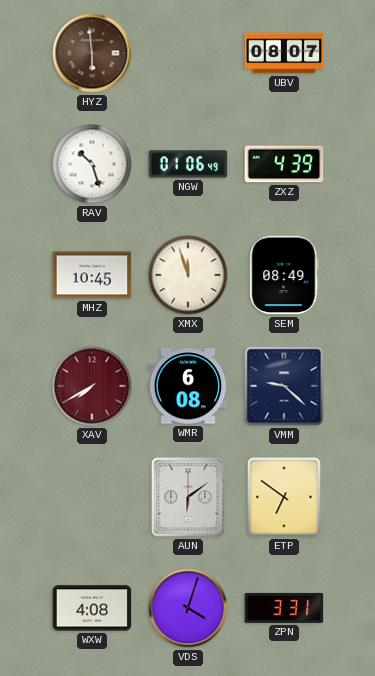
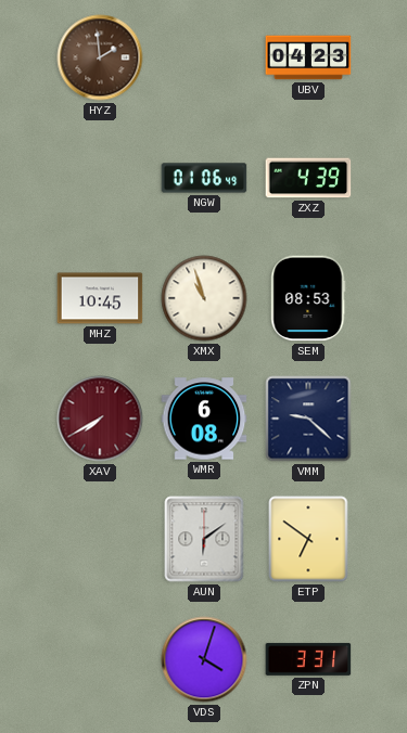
HYZ: 5:59 -> 1:59 (100, 57)
UBV: 08:07 -> 04:23 (308, 57)
RAV: 10:27 -> none (92, 164)
XMX: 11:57 -> 10:57 (204, 298)
SEM: 08:49 -> 08:53 (308, 298)
WXW: 4:08 -> none (92, 608)
